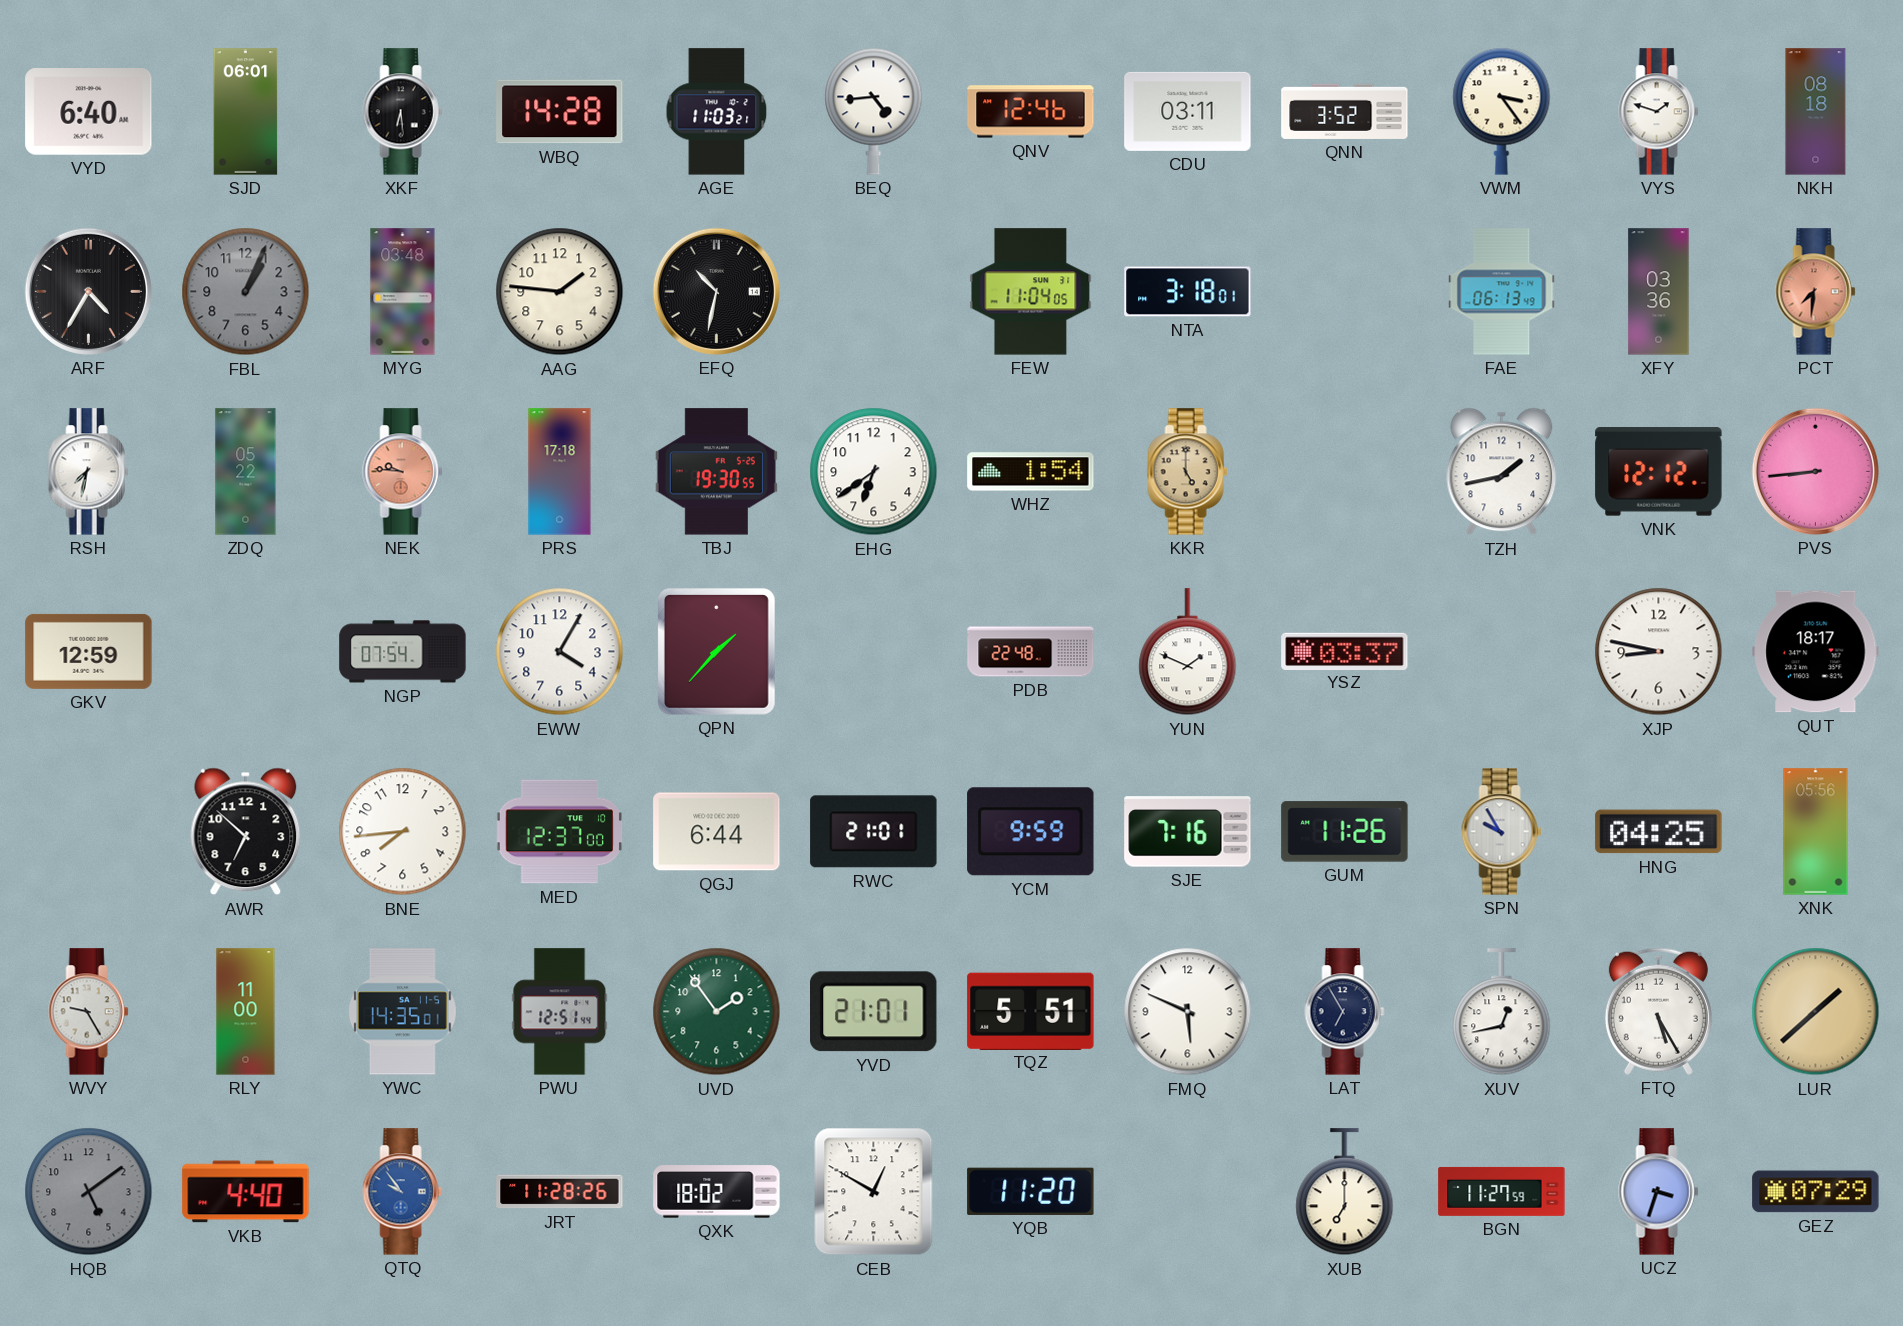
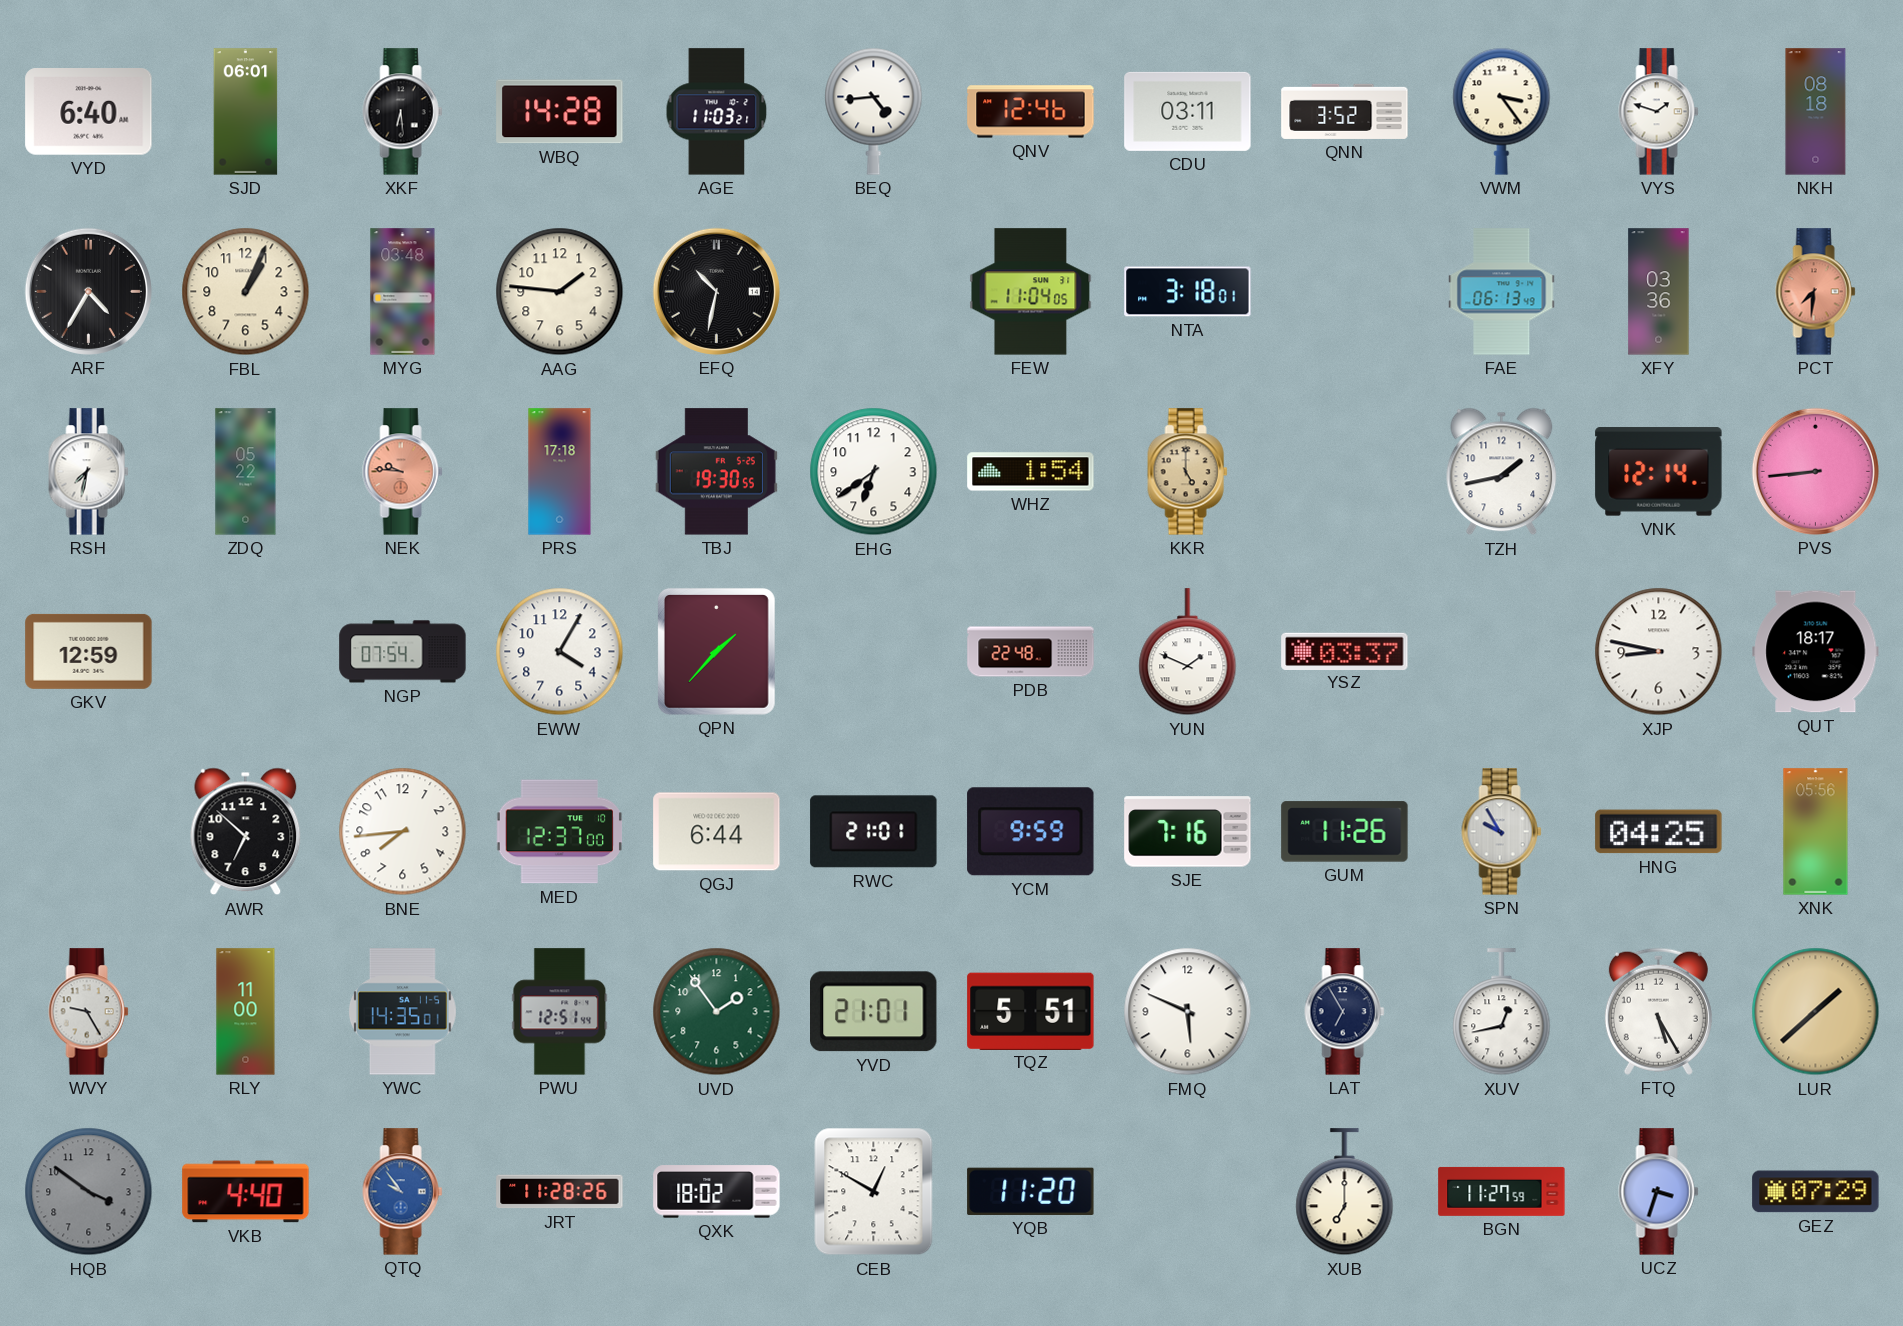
FBL dial: grey -> cream (246, 292)
VNK: 12:12 -> 12:14 (1659, 472)
HQB: 5:09 -> 3:51 (89, 1192)
